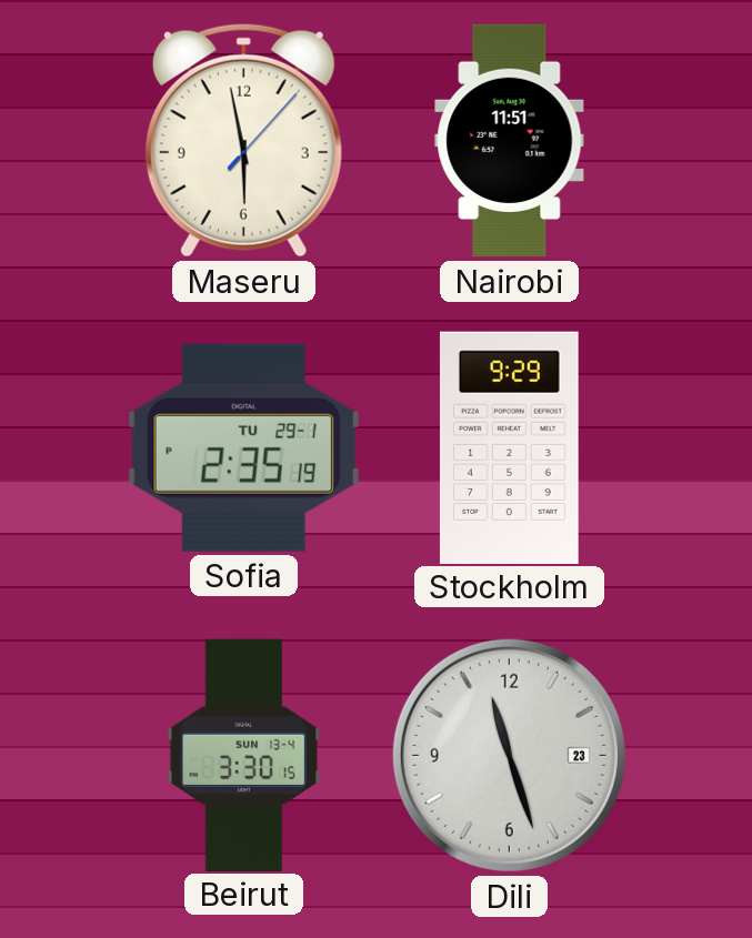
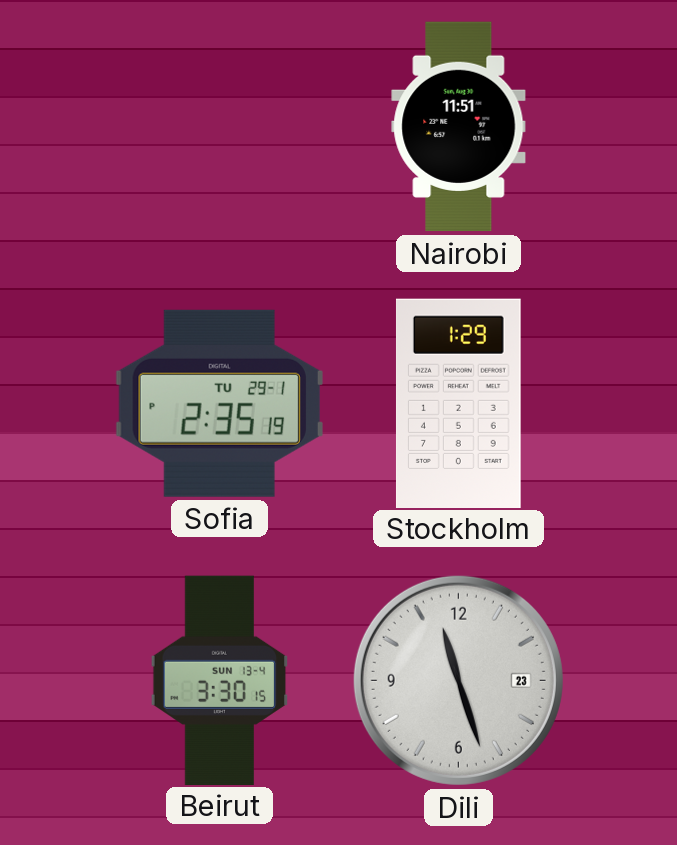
Maseru: 5:58 -> none (243, 140)
Stockholm: 9:29 -> 1:29 (458, 403)
